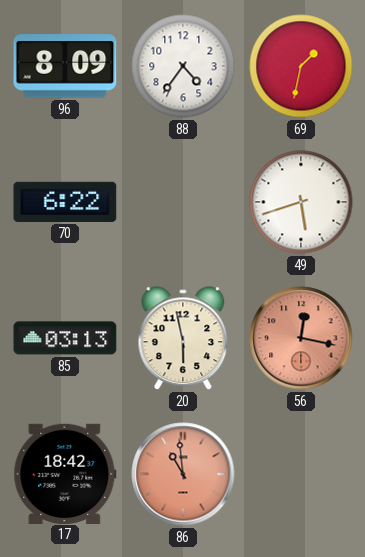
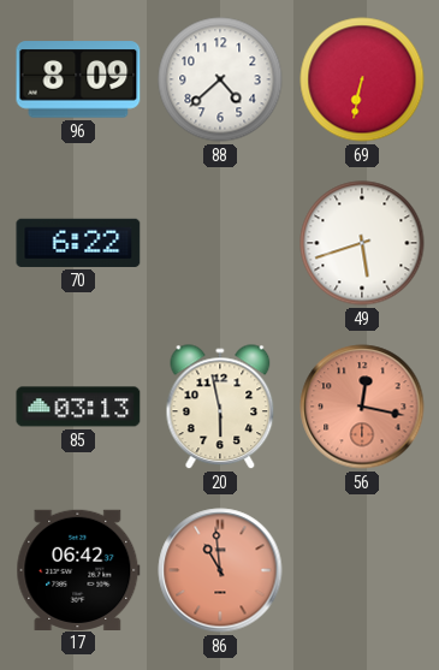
88: 4:36 -> 4:38 (220, 79)
69: 1:32 -> 6:32 (362, 79)
17: 18:42 -> 06:42 (78, 569)
